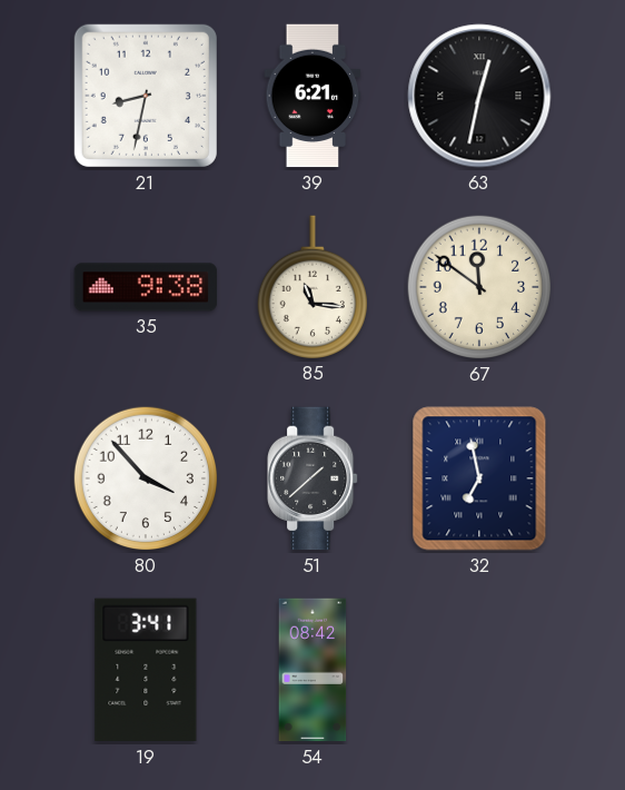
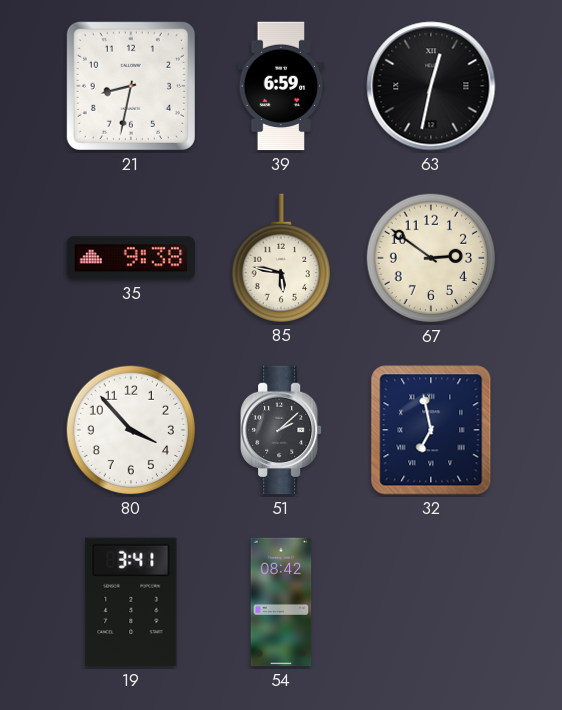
39: 6:21 -> 6:59 (281, 86)
85: 11:16 -> 5:47 (280, 258)
67: 11:51 -> 2:51 (431, 258)
51: 1:38 -> 2:08 (282, 430)
